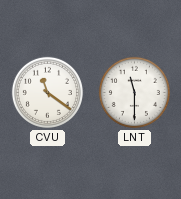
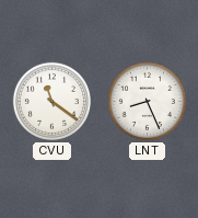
LNT: 11:30 -> 8:26 (147, 101)
